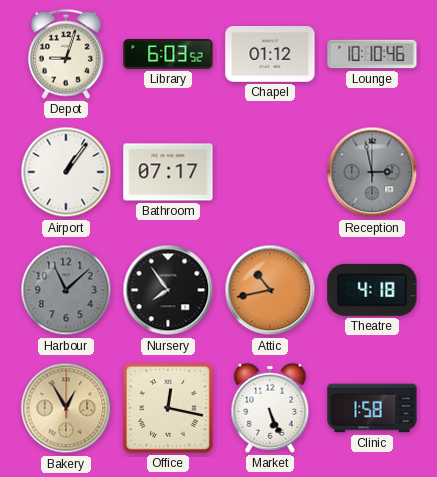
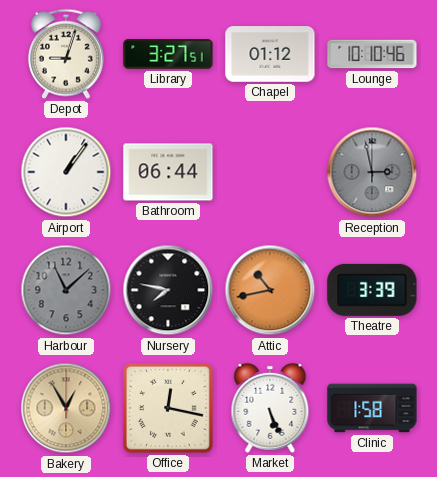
Library: 6:03 -> 3:27 (168, 55)
Bathroom: 07:17 -> 06:44 (168, 172)
Nursery: 7:54 -> 7:47 (168, 290)
Theatre: 4:18 -> 3:39 (372, 290)
